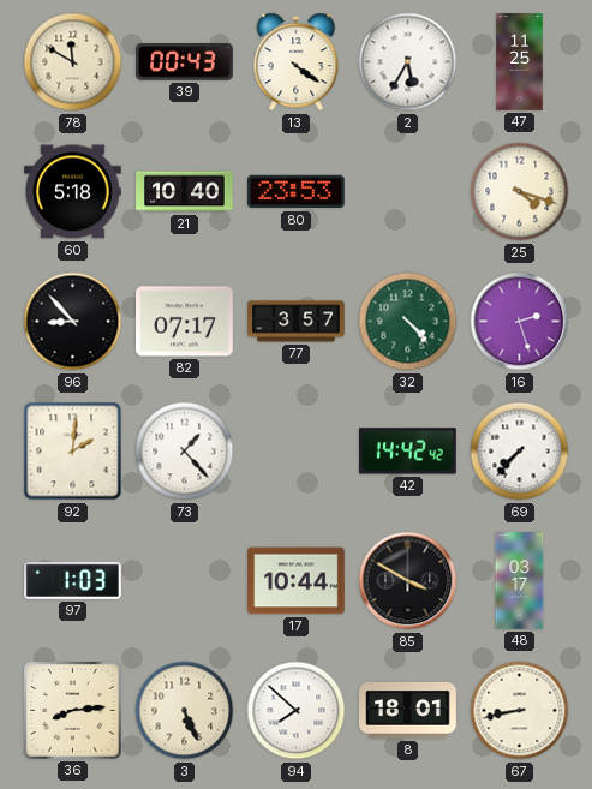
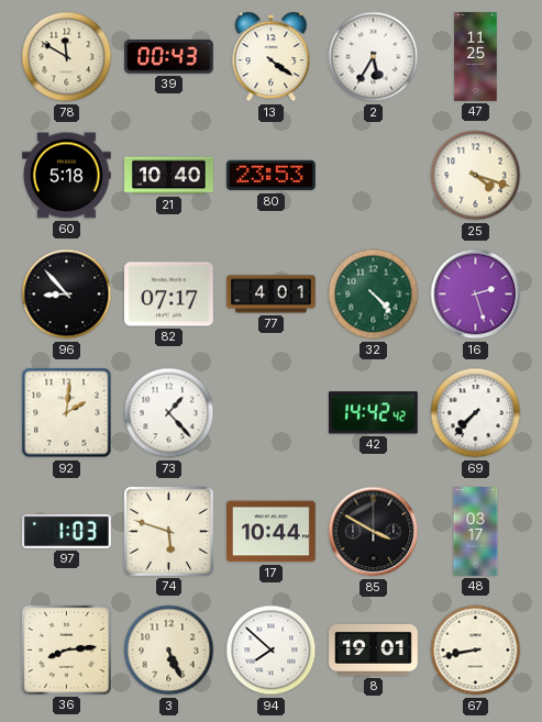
77: 3:57 -> 4:01 (272, 295)
74: none -> 5:48 (168, 531)
8: 18:01 -> 19:01 (374, 649)
